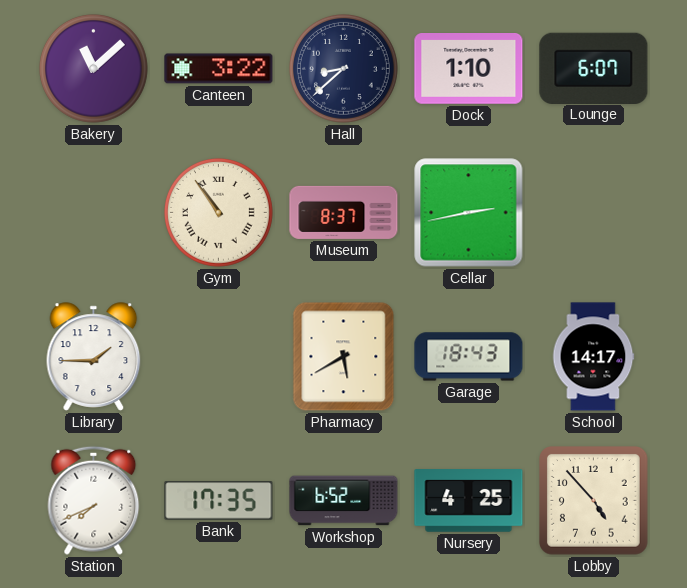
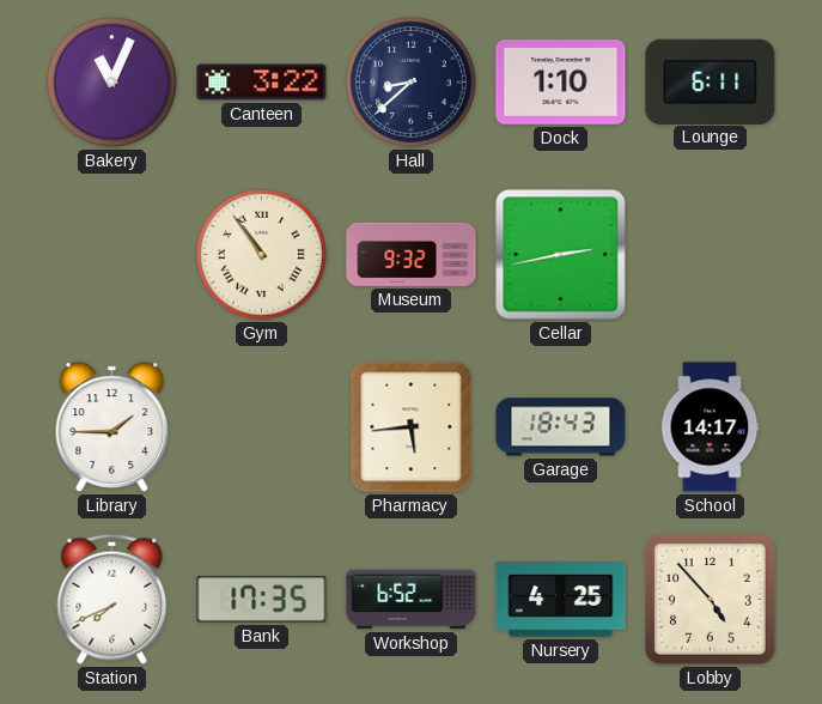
Bakery: 11:08 -> 11:04 (111, 81)
Lounge: 6:07 -> 6:11 (711, 81)
Museum: 8:37 -> 9:32 (412, 254)
Pharmacy: 5:40 -> 5:44 (412, 427)
